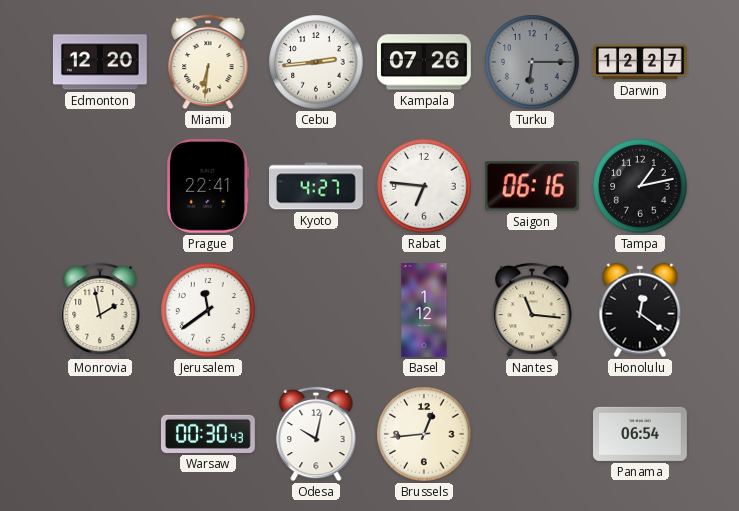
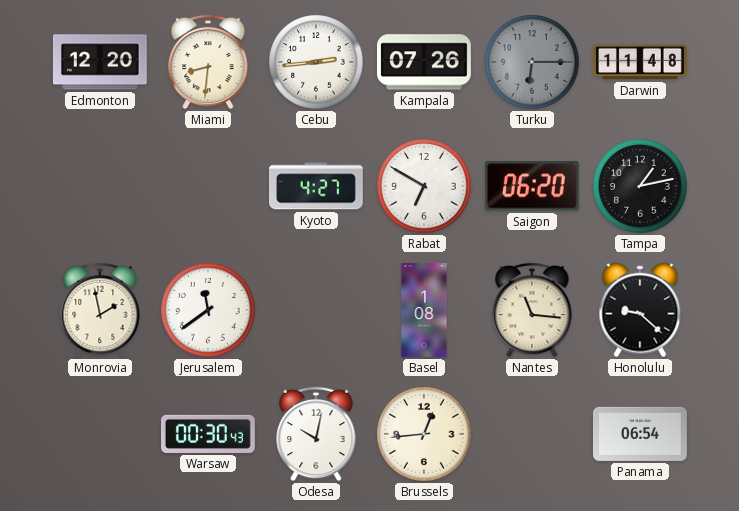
Miami: 6:31 -> 8:31 (208, 62)
Darwin: 12:27 -> 11:48 (640, 62)
Prague: 22:41 -> none (208, 186)
Rabat: 6:46 -> 6:50 (424, 186)
Saigon: 06:16 -> 06:20 (532, 186)
Basel: 1:12 -> 1:08 (424, 310)
Honolulu: 12:21 -> 9:22 (640, 310)
